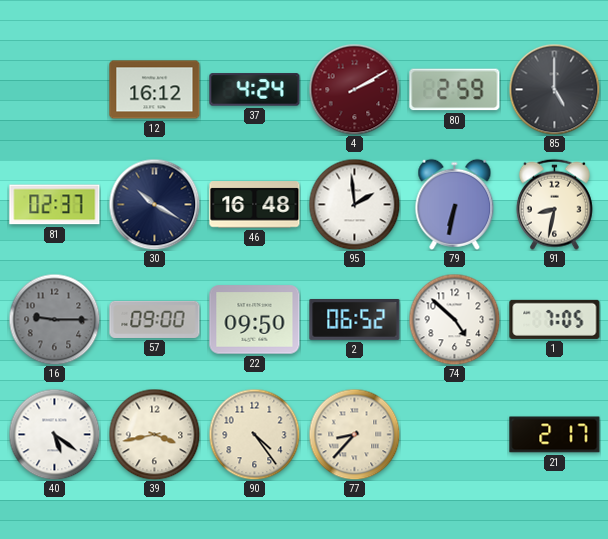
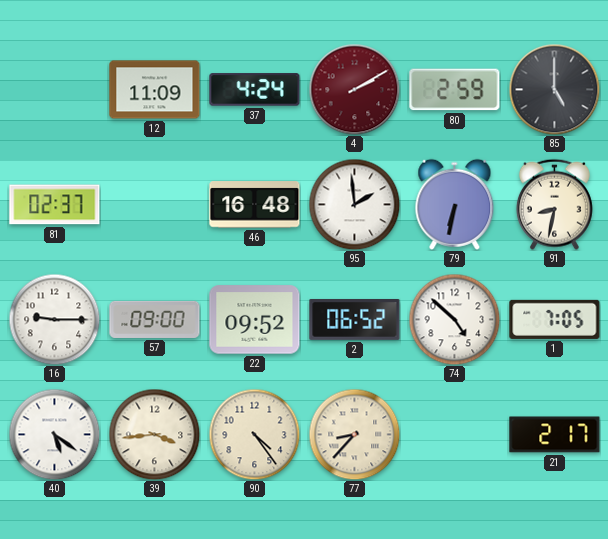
12: 16:12 -> 11:09 (155, 90)
30: 10:20 -> none (154, 204)
16 dial: grey -> white (54, 319)
22: 09:50 -> 09:52 (255, 320)
39: 3:43 -> 3:44 (154, 434)
